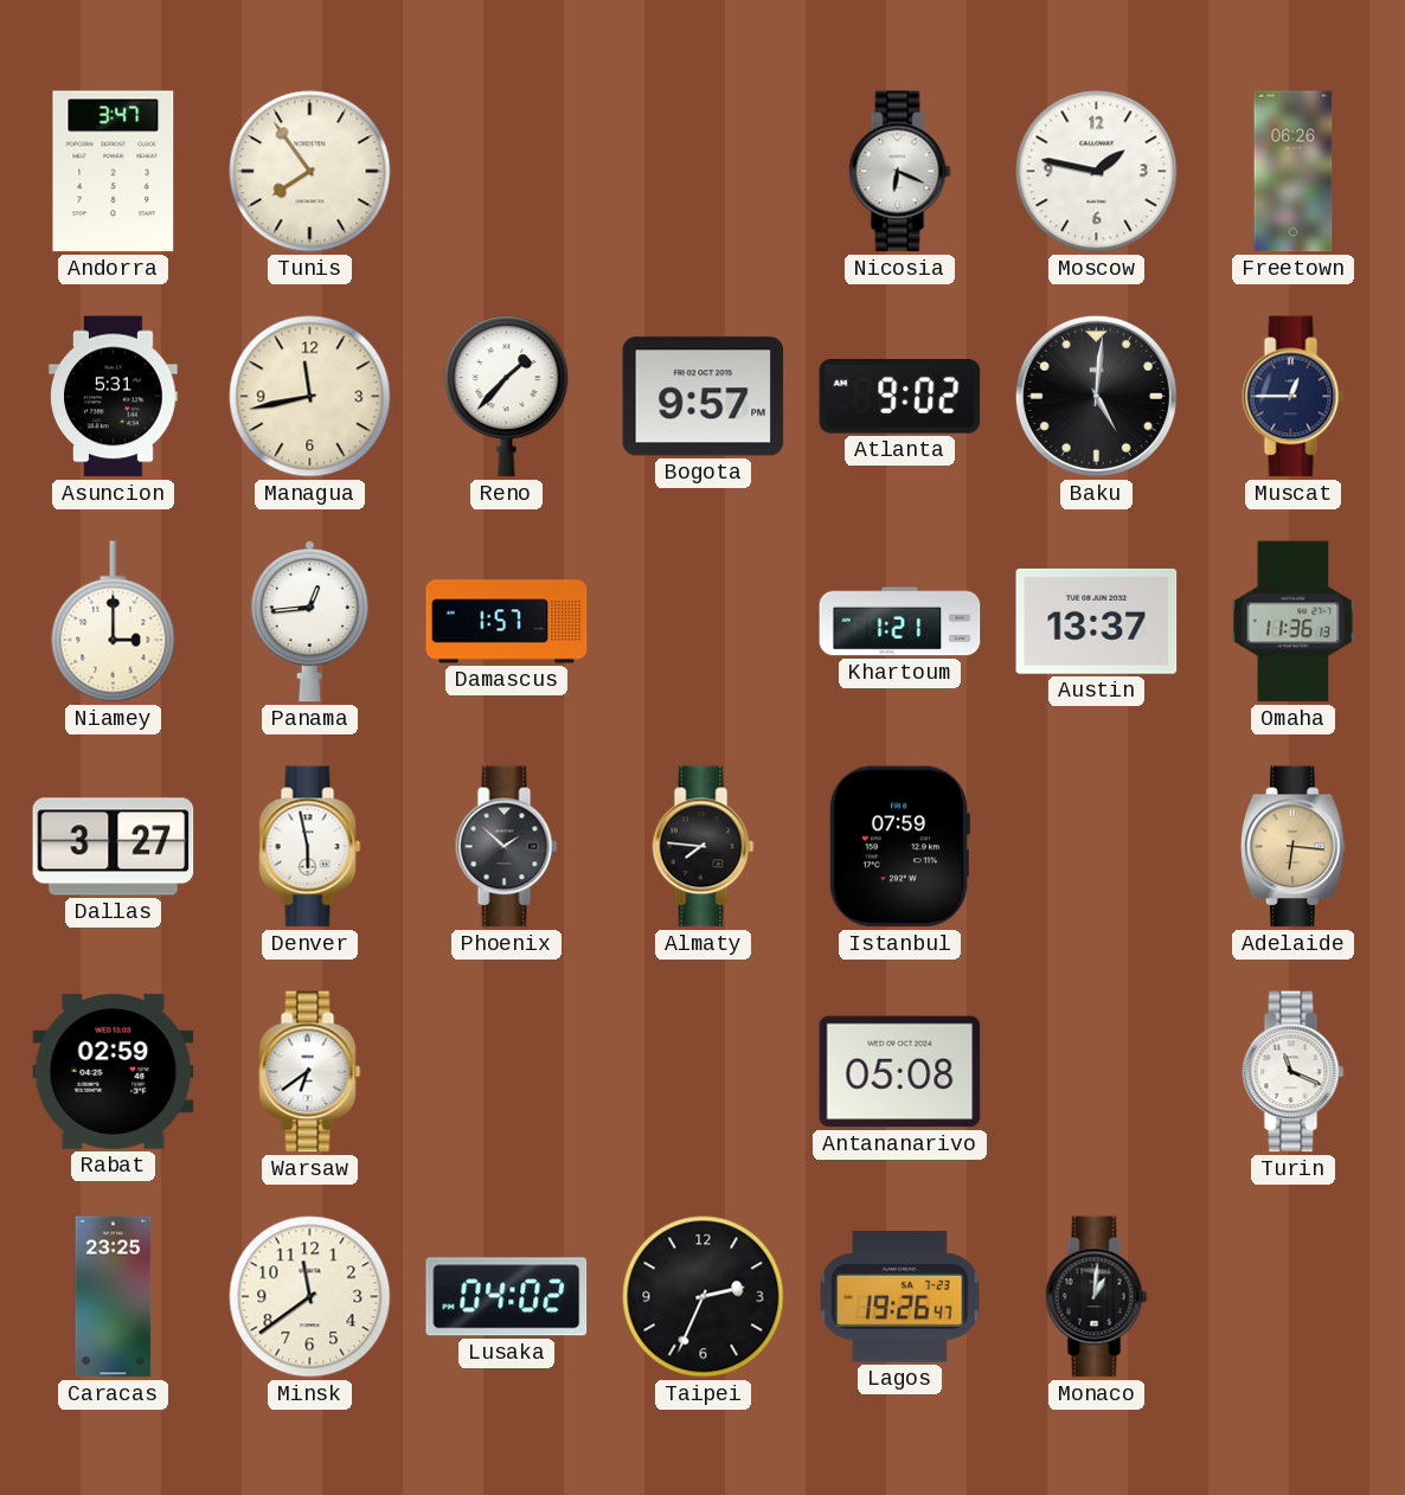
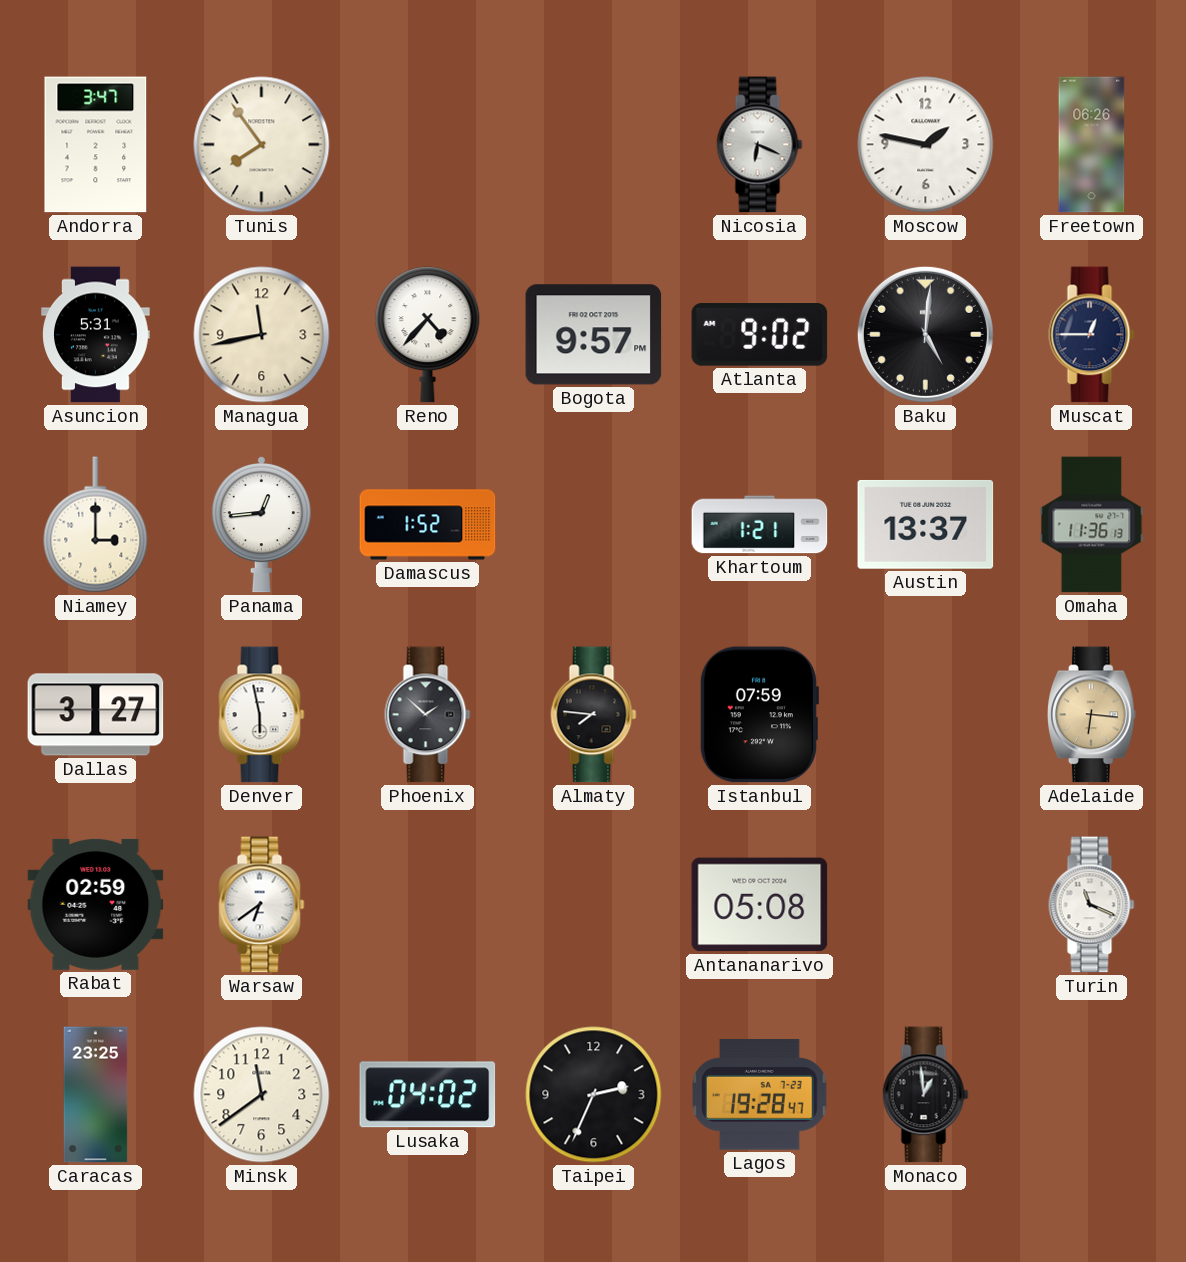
Reno: 1:37 -> 4:37 (428, 335)
Damascus: 1:57 -> 1:52 (428, 525)
Lagos: 19:26 -> 19:28 (760, 1095)
Monaco: 1:01 -> 12:59 (926, 1095)
